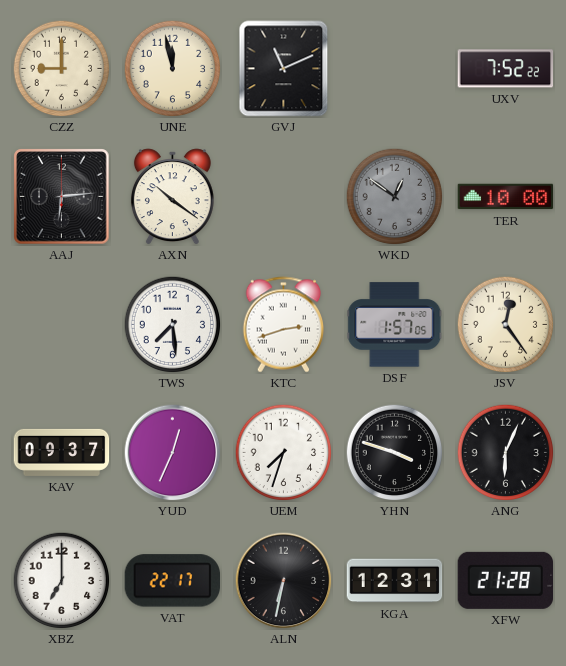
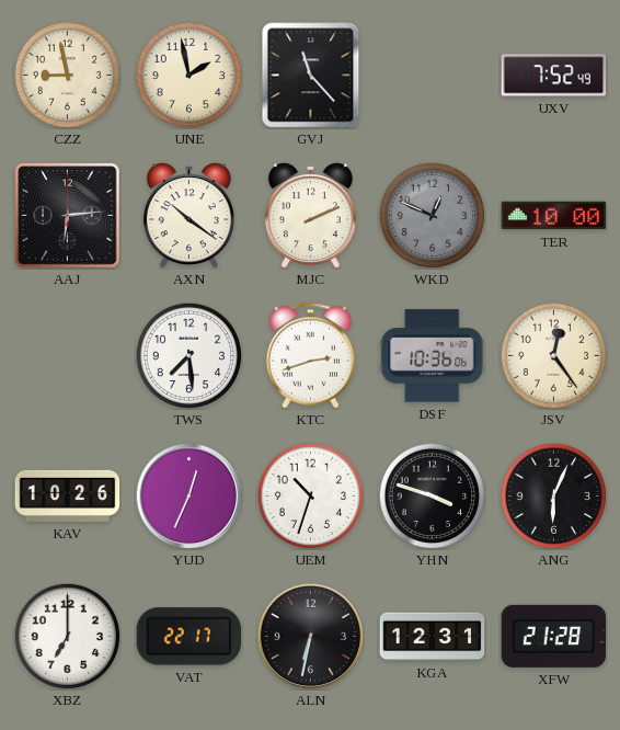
CZZ: 9:00 -> 8:58 (67, 75)
UNE: 11:58 -> 1:58 (188, 75)
GVJ: 11:11 -> 11:23 (311, 76)
UXV: 7:52:22 -> 7:52:49 (554, 76)
MJC: none -> 2:11 (310, 216)
WKD: 12:51 -> 12:49 (432, 215)
DSF: 1:57 -> 10:36 (433, 356)
KAV: 09:37 -> 10:26 (68, 495)
UEM: 7:33 -> 10:33 (310, 495)
